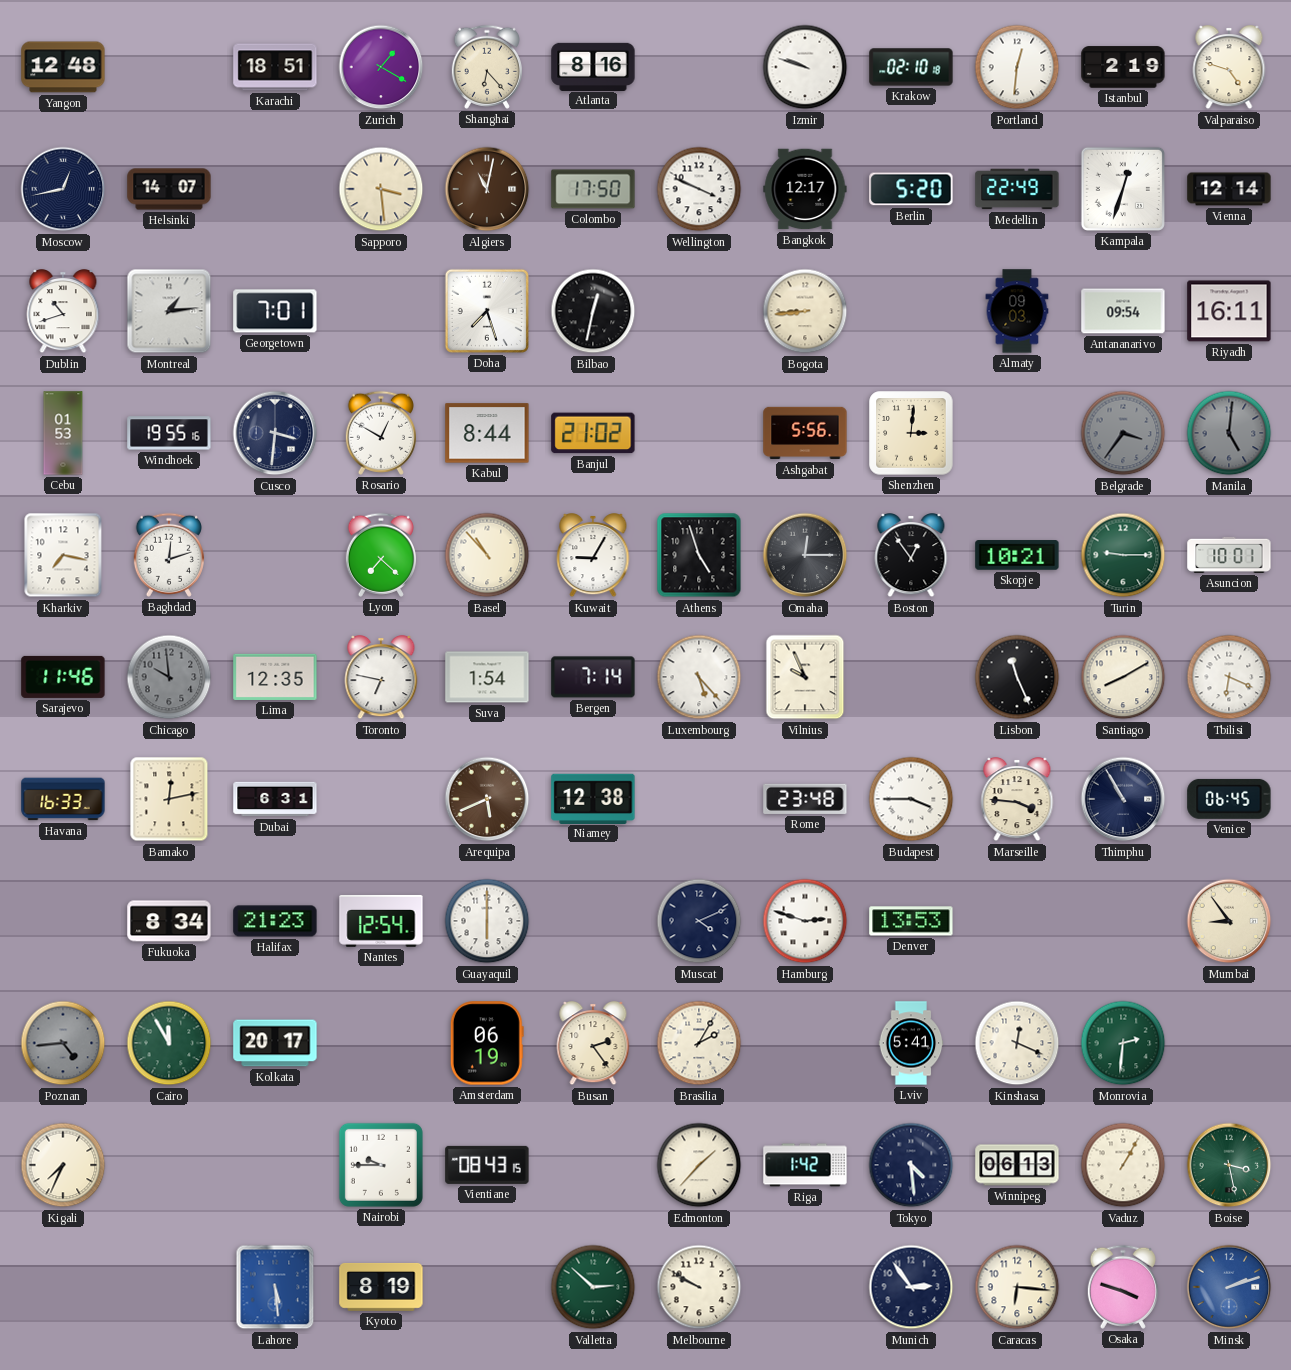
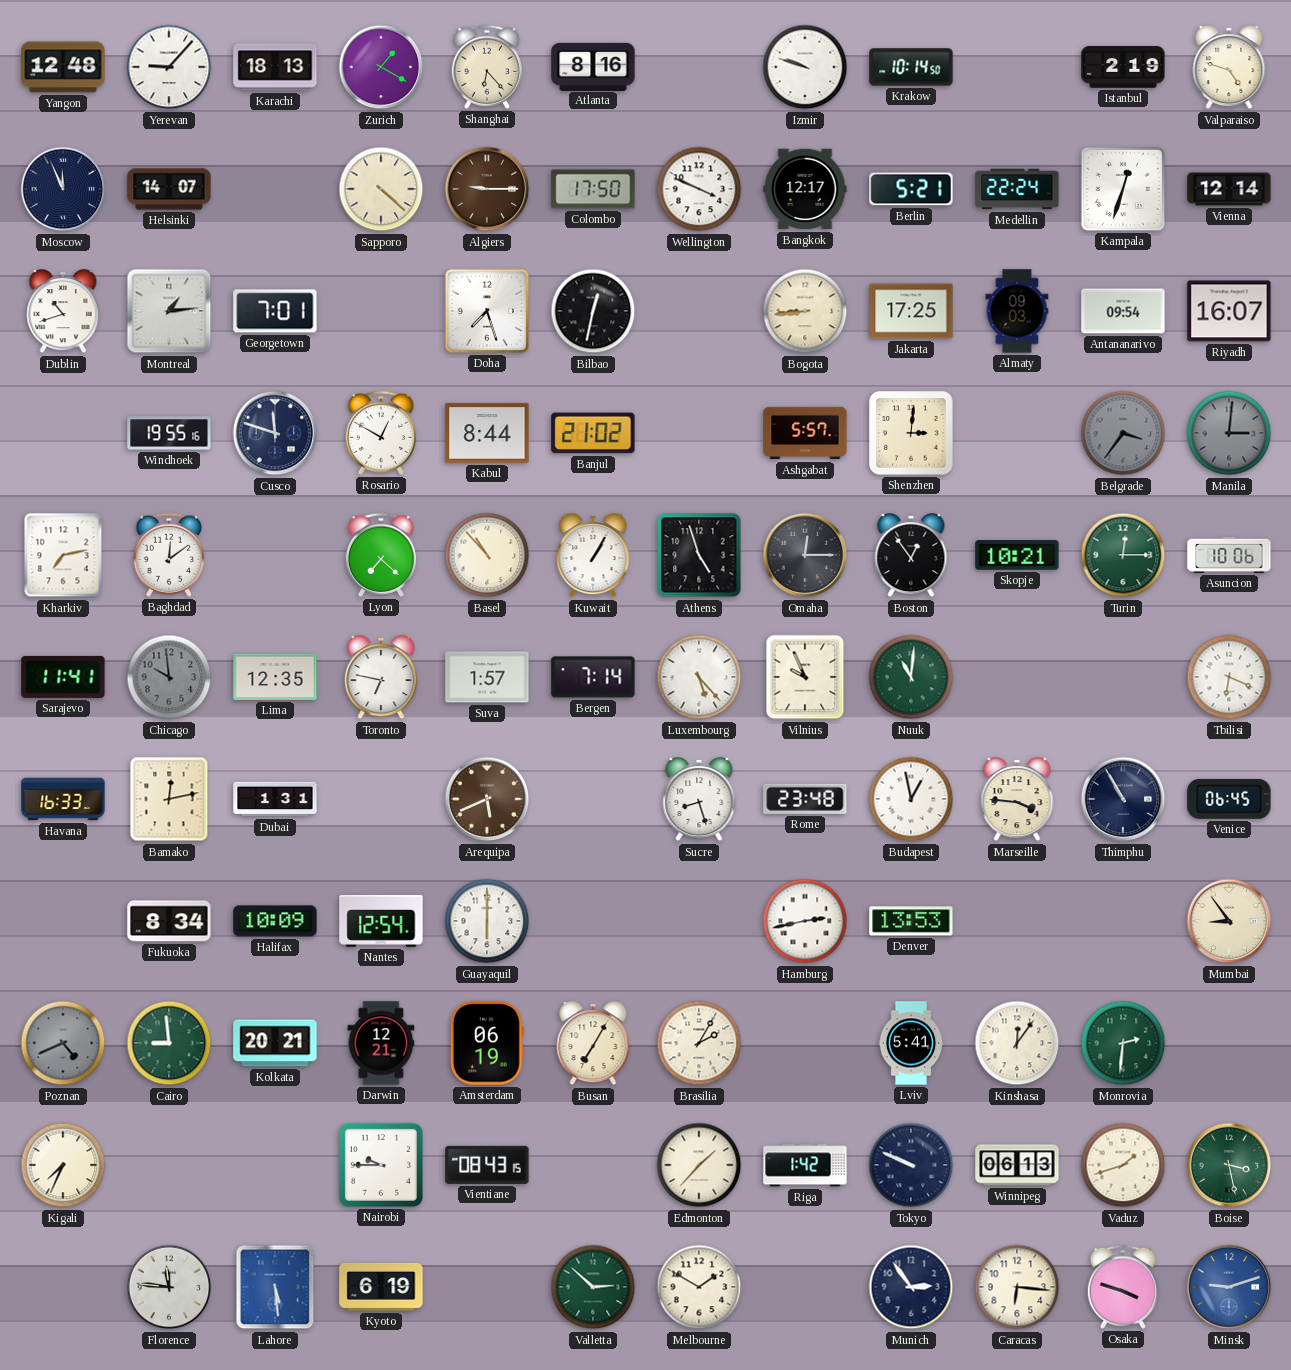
Yerevan: none -> 9:07 (169, 67)
Karachi: 18:51 -> 18:13 (275, 67)
Krakow: 02:10 -> 10:14 (911, 67)
Portland: 12:31 -> none (1017, 67)
Moscow: 12:43 -> 11:56 (63, 189)
Sapporo: 3:29 -> 4:22 (381, 189)
Algiers: 11:02 -> 9:15 (487, 189)
Berlin: 5:20 -> 5:21 (911, 189)
Medellin: 22:49 -> 22:24 (1017, 189)
Jakarta: none -> 17:25 (911, 311)
Riyadh: 16:11 -> 16:07 (1229, 311)
Cebu: 01:53 -> none (63, 433)
Cusco: 3:31 -> 11:48 (275, 433)
Ashgabat: 5:56 -> 5:57 (805, 433)
Manila: 5:01 -> 3:01 (1229, 433)
Kharkiv: 7:17 -> 7:13 (63, 555)
Baghdad: 12:12 -> 12:09 (169, 555)
Kuwait: 9:05 -> 1:05 (593, 556)
Turin: 9:15 -> 12:15 (1123, 555)
Asuncion: 10:01 -> 10:06 (1229, 555)
Sarajevo: 11:46 -> 11:41 (63, 677)
Suva: 1:54 -> 1:57 (487, 677)
Nuuk: none -> 11:01 (911, 677)
Lisbon: 11:26 -> none (1017, 677)
Santiago: 8:10 -> none (1123, 677)
Dubai: 6:31 -> 1:31 (275, 799)
Niamey: 12:38 -> none (593, 798)
Sucre: none -> 8:27 (699, 800)
Budapest: 3:45 -> 12:58 (911, 799)
Halifax: 21:23 -> 10:09 (275, 921)
Muscat: 4:11 -> none (699, 921)
Hamburg: 2:48 -> 2:43 (805, 921)
Poznan: 4:44 -> 4:41 (63, 1043)
Cairo: 11:55 -> 8:59 (169, 1043)
Kolkata: 20:17 -> 20:21 (275, 1043)
Darwin: none -> 12:21 (381, 1043)
Busan: 2:24 -> 7:05 (593, 1044)
Kinshasa: 12:19 -> 12:06 (1017, 1043)
Tokyo: 4:29 -> 9:49 (911, 1165)
Vaduz: 1:05 -> 1:42 (1123, 1165)
Florence: none -> 11:46 (169, 1287)
Kyoto: 8:19 -> 6:19 (381, 1287)
Melbourne: 9:50 -> 1:50 (699, 1287)
Minsk: 2:12 -> 9:12 (1229, 1287)
